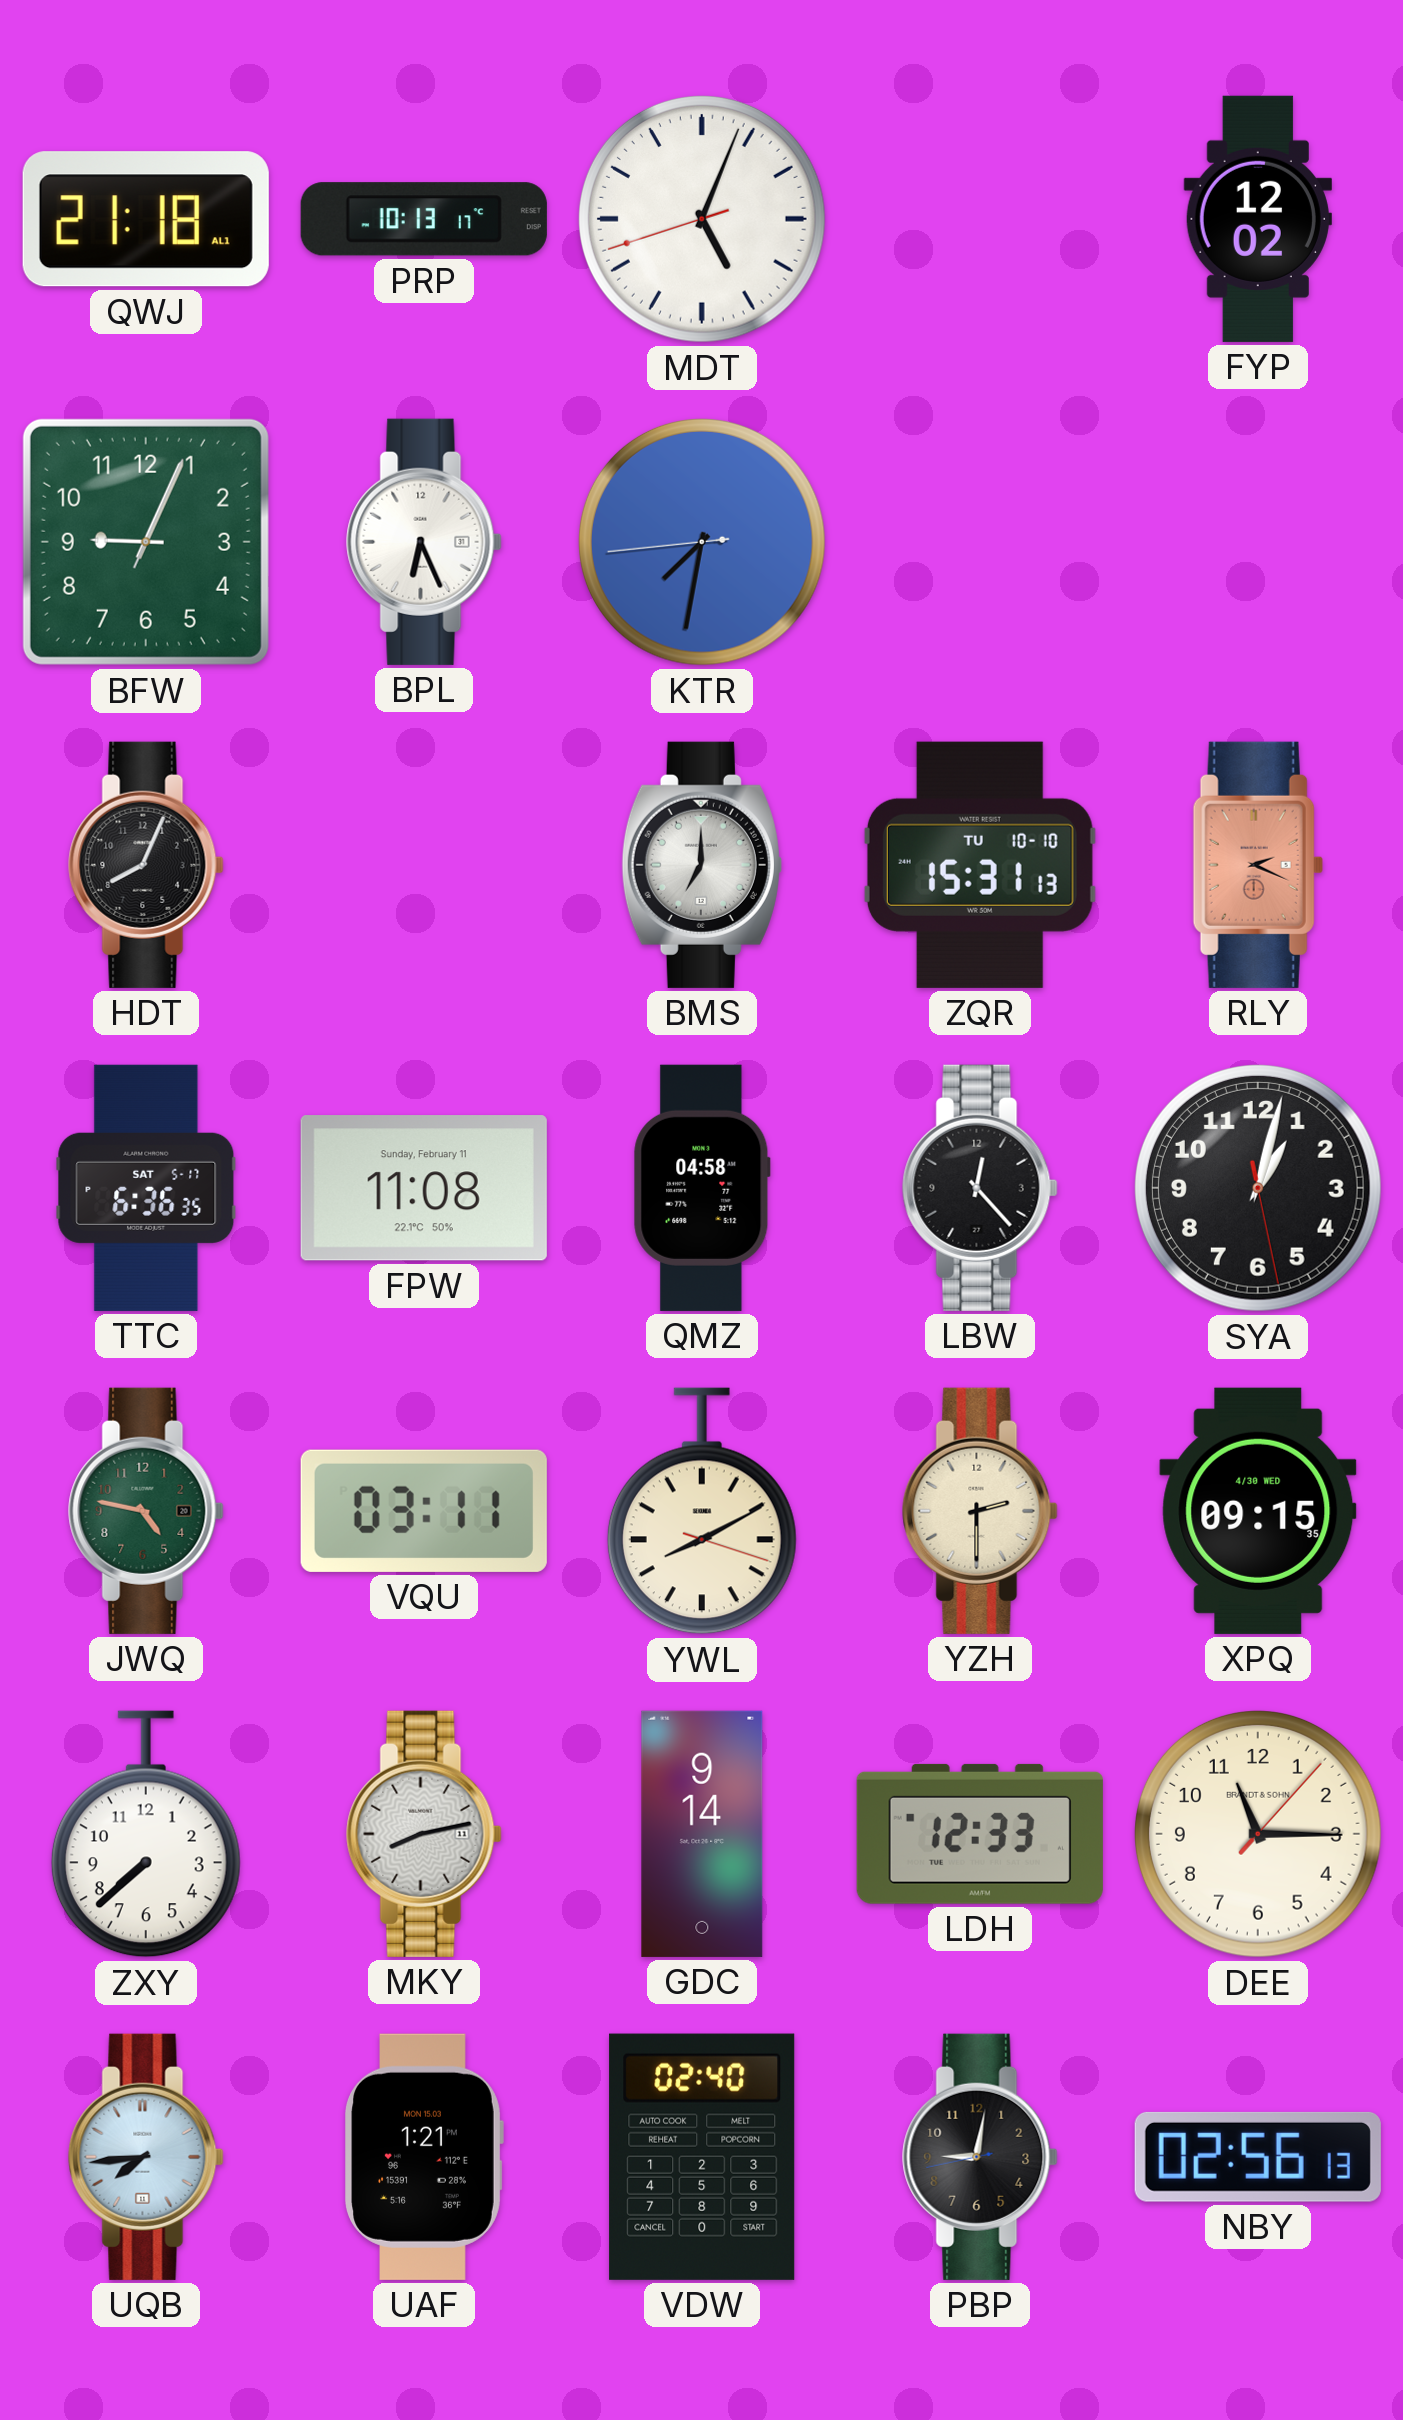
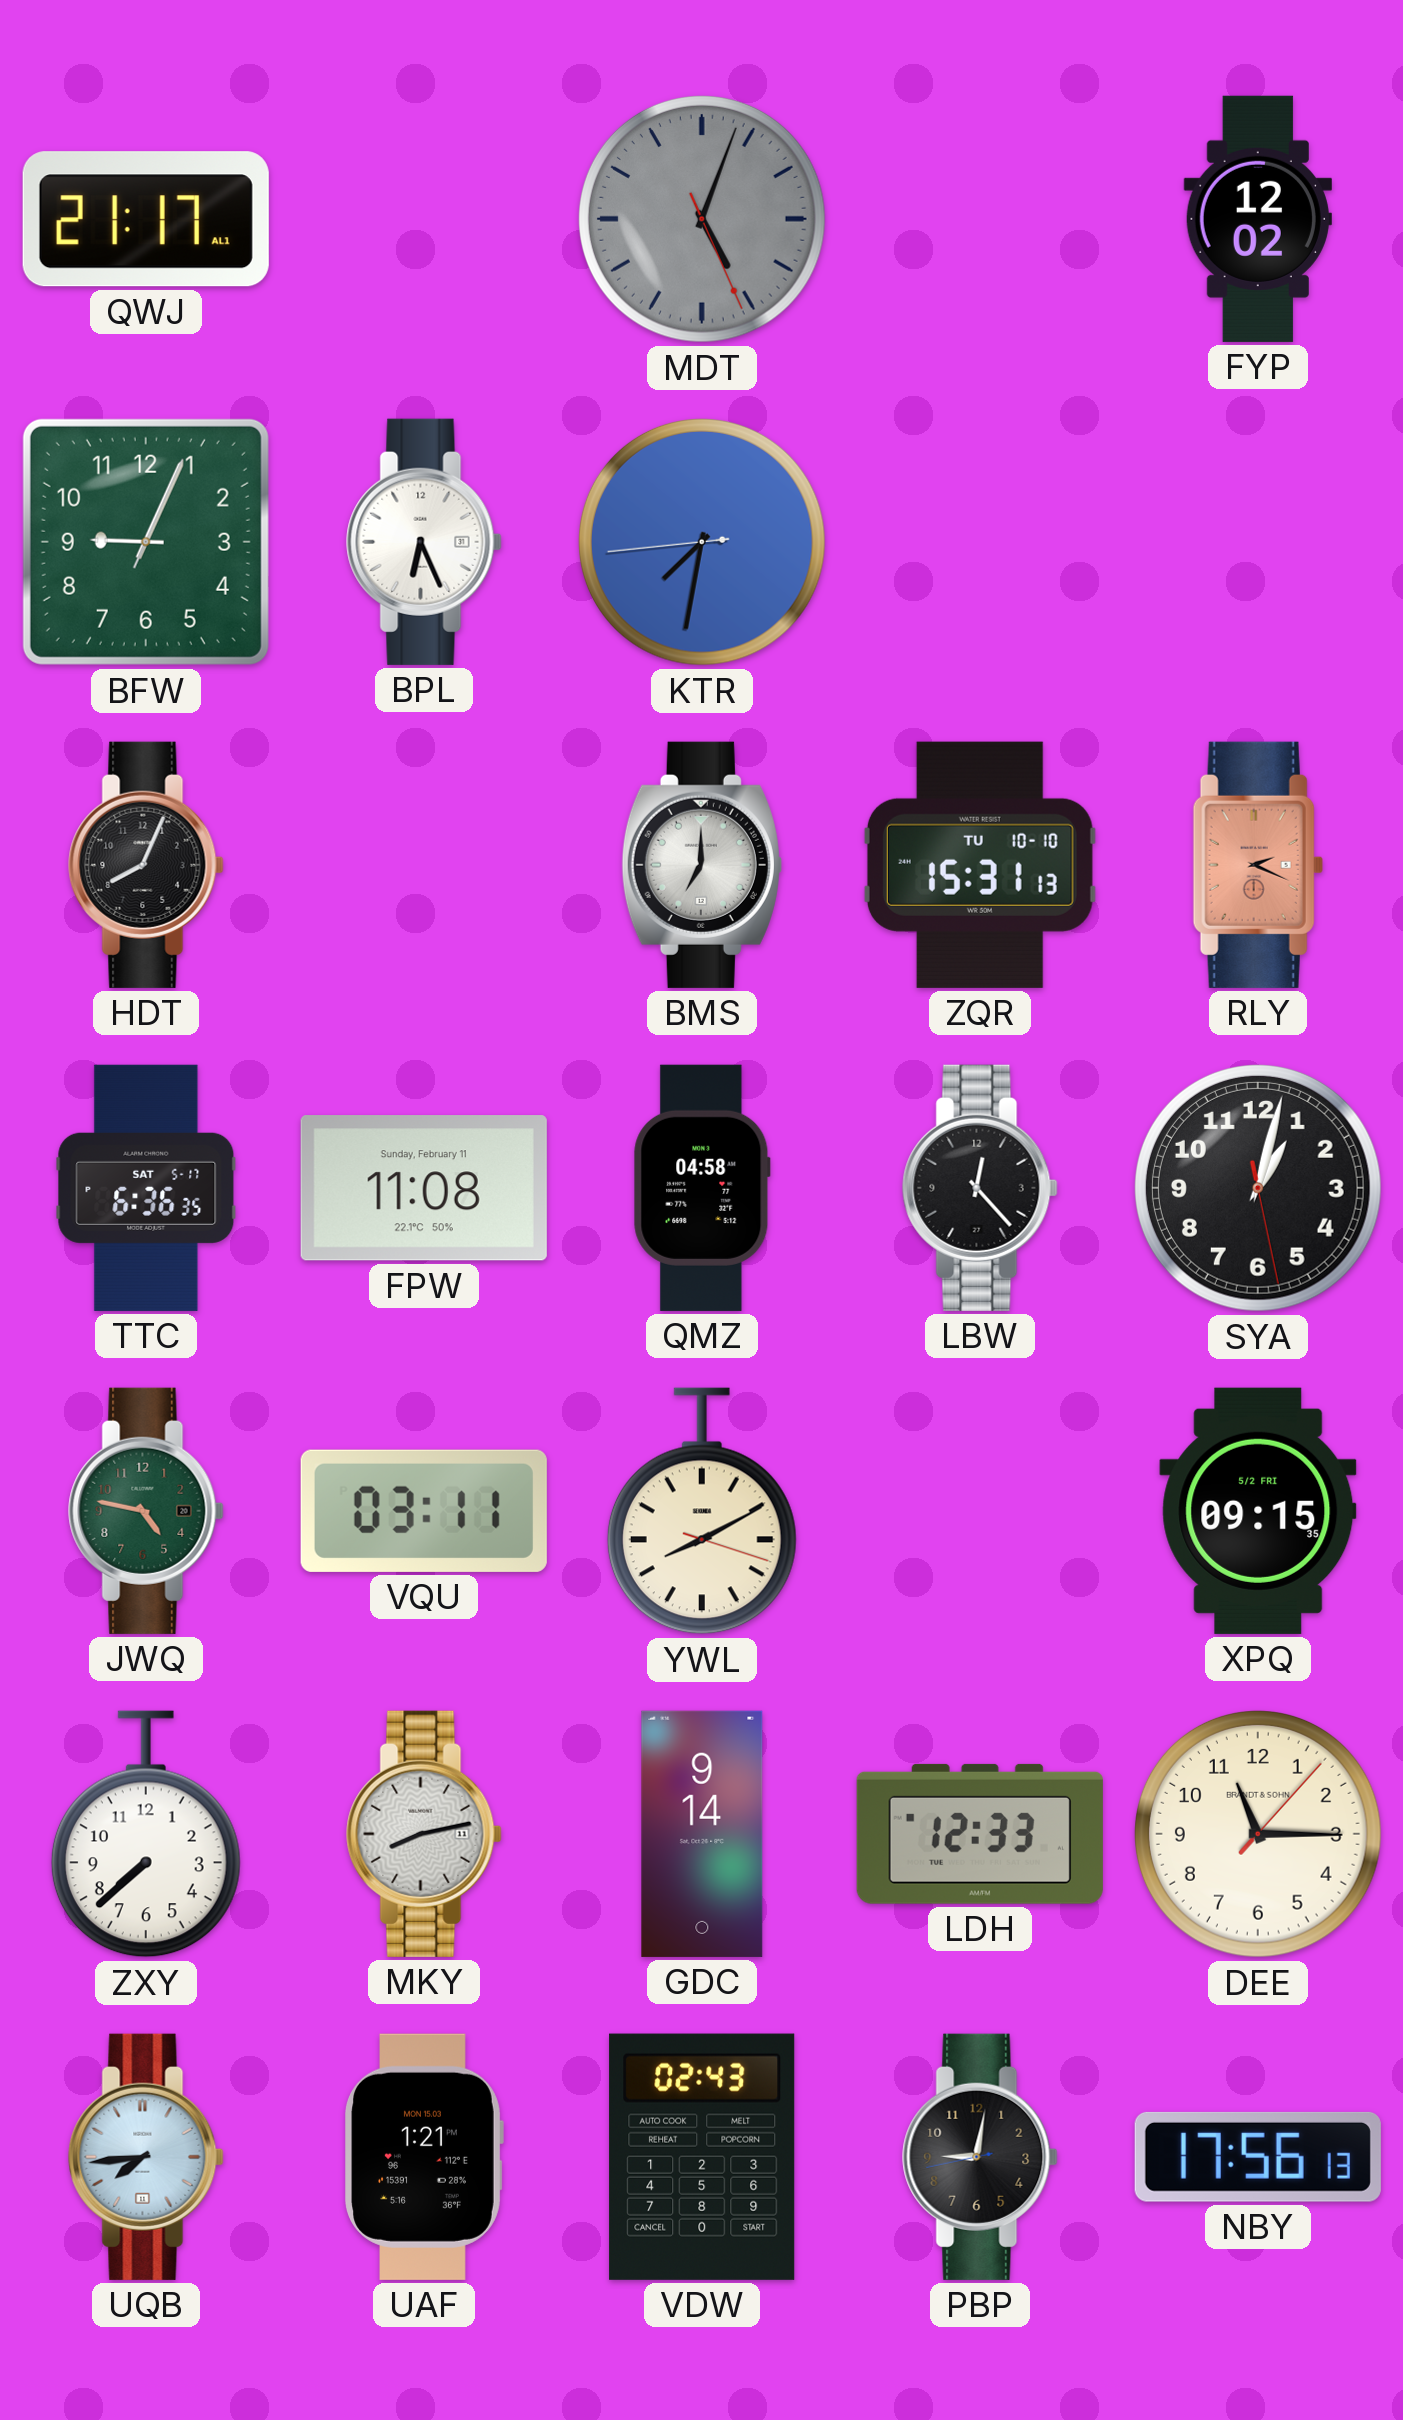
QWJ: 21:18 -> 21:17 (146, 219)
PRP: 10:13 -> none (424, 219)
MDT: 5:03:42 -> 5:03:26 (702, 219)
MDT dial: white -> grey (702, 219)
YZH: 2:30 -> none (980, 1511)
XPQ date: 4/30 WED -> 5/2 FRI (1258, 1511)
VDW: 02:40 -> 02:43 (702, 2157)
NBY: 02:56 -> 17:56 (1258, 2157)
